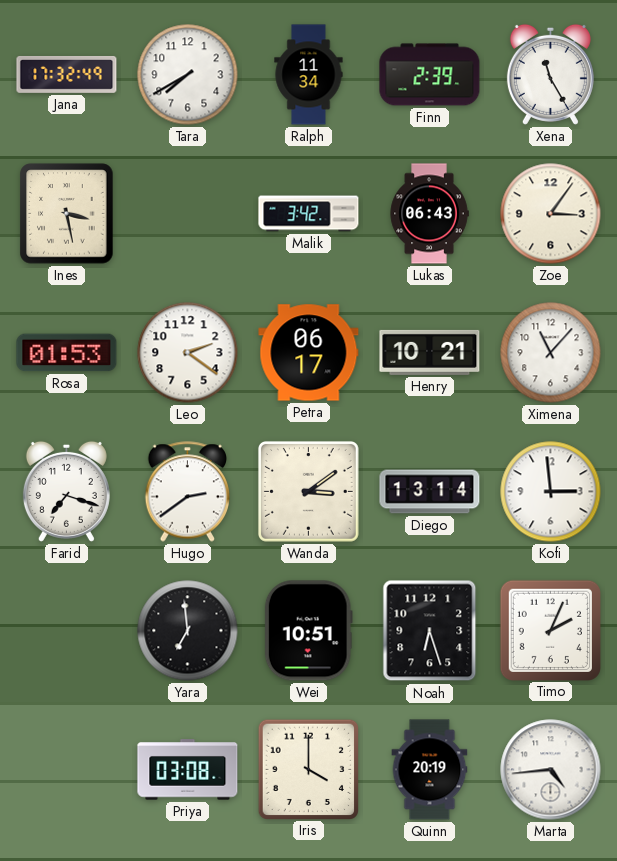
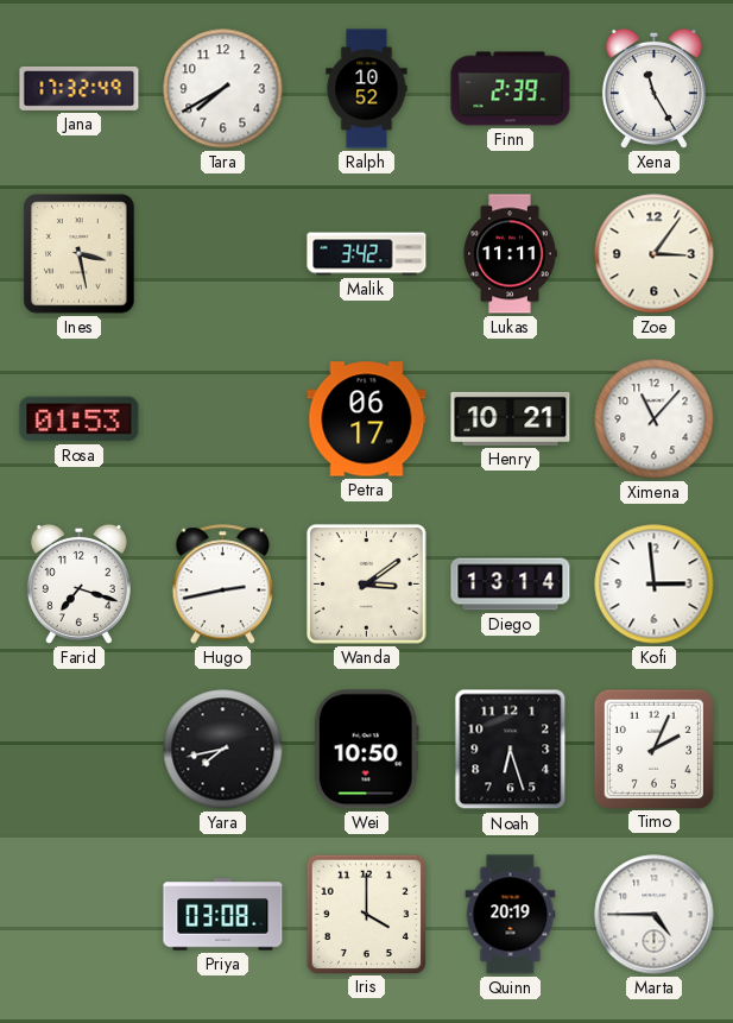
Ralph: 11:34 -> 10:52 (367, 89)
Lukas: 06:43 -> 11:11 (510, 254)
Leo: 2:21 -> none (188, 353)
Hugo: 2:39 -> 2:43 (222, 585)
Yara: 6:59 -> 7:43 (223, 750)
Wei: 10:51 -> 10:50 (366, 750)
Marta: 4:44 -> 4:45 (655, 915)
